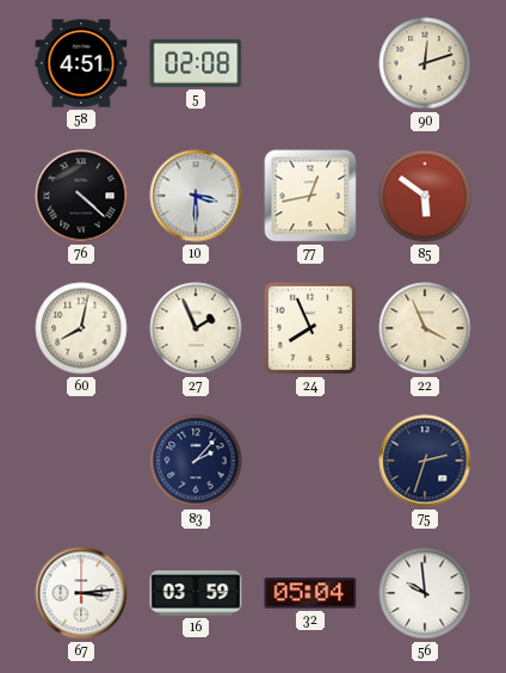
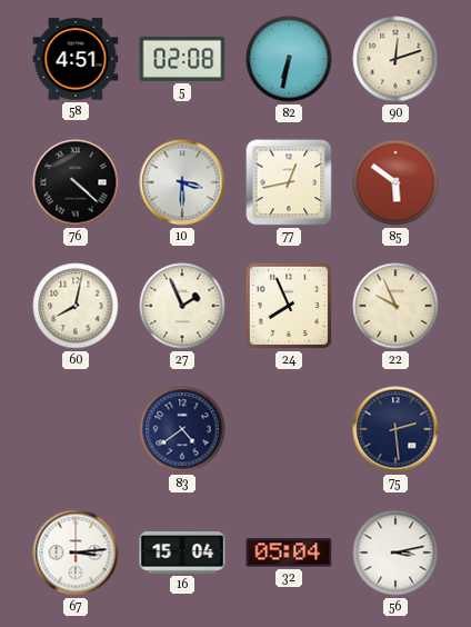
82: none -> 6:32 (289, 59)
22: 3:56 -> 9:56 (395, 306)
83: 2:07 -> 4:39 (182, 429)
75: 2:33 -> 2:29 (395, 429)
16: 03:59 -> 15:04 (182, 553)
56: 9:59 -> 3:13 (395, 553)
